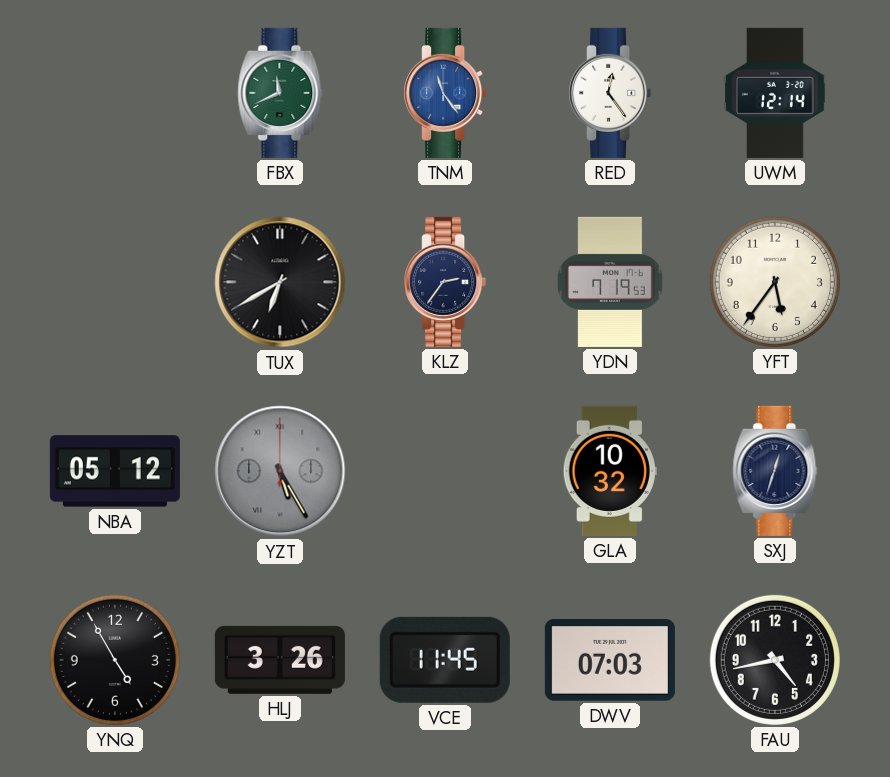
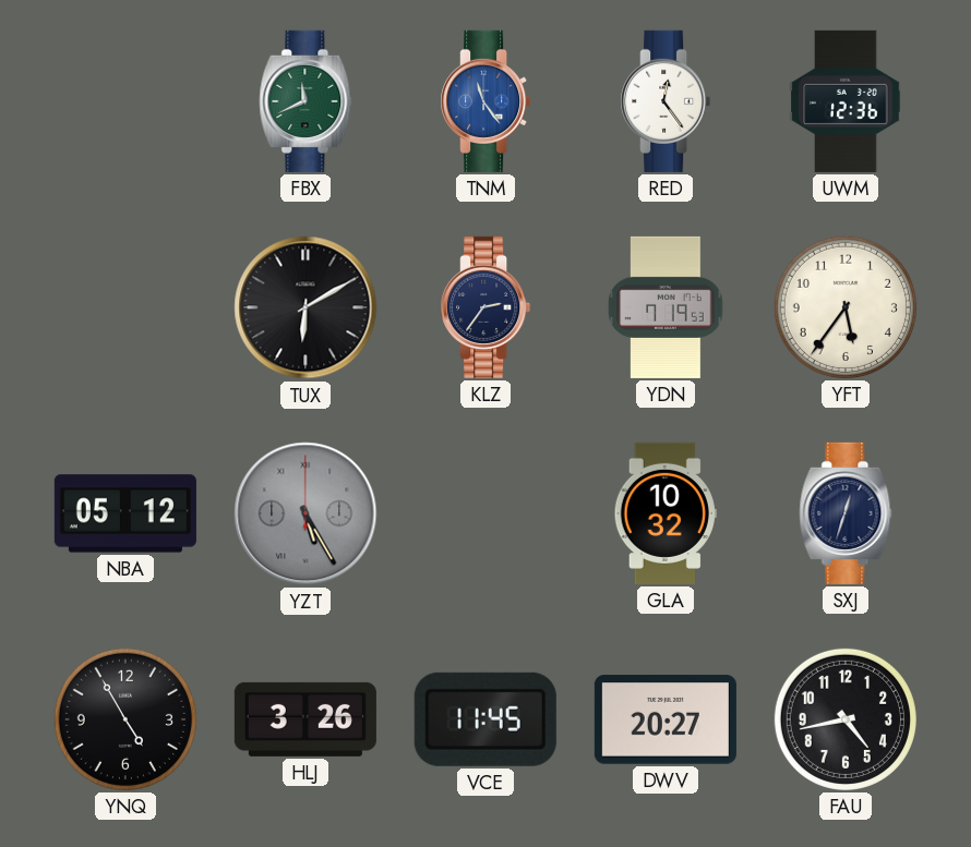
UWM: 12:14 -> 12:36 (846, 101)
TUX: 6:40 -> 6:10 (305, 307)
DWV: 07:03 -> 20:27 (666, 719)
